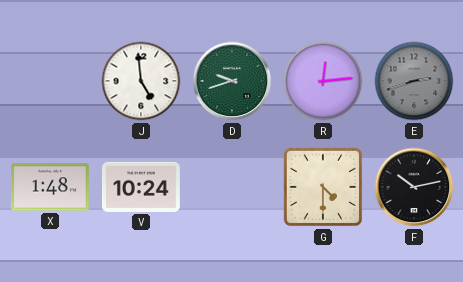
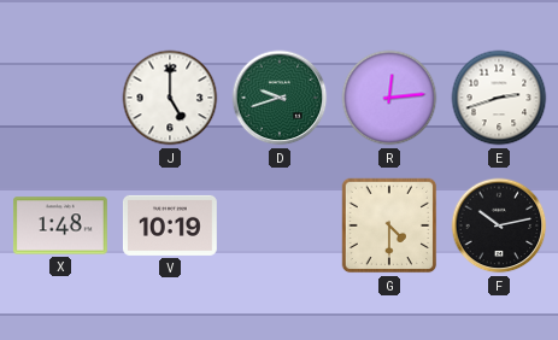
J: 4:59 -> 5:00 (170, 98)
E dial: grey -> white (499, 98)
V: 10:24 -> 10:19 (170, 225)
